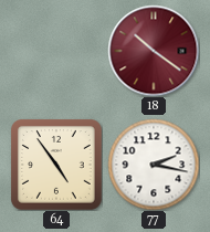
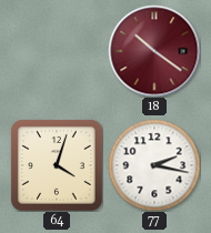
64: 4:54 -> 4:03 (57, 165)
